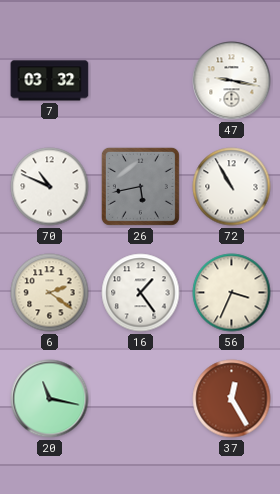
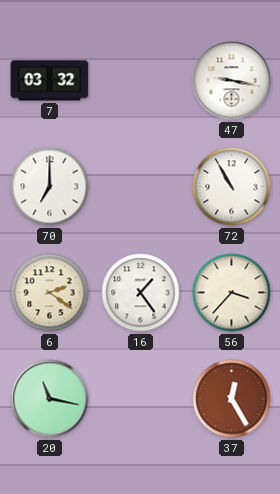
70: 10:49 -> 7:00 (50, 187)
26: 5:43 -> none (140, 186)
56: 3:34 -> 3:37 (232, 293)
